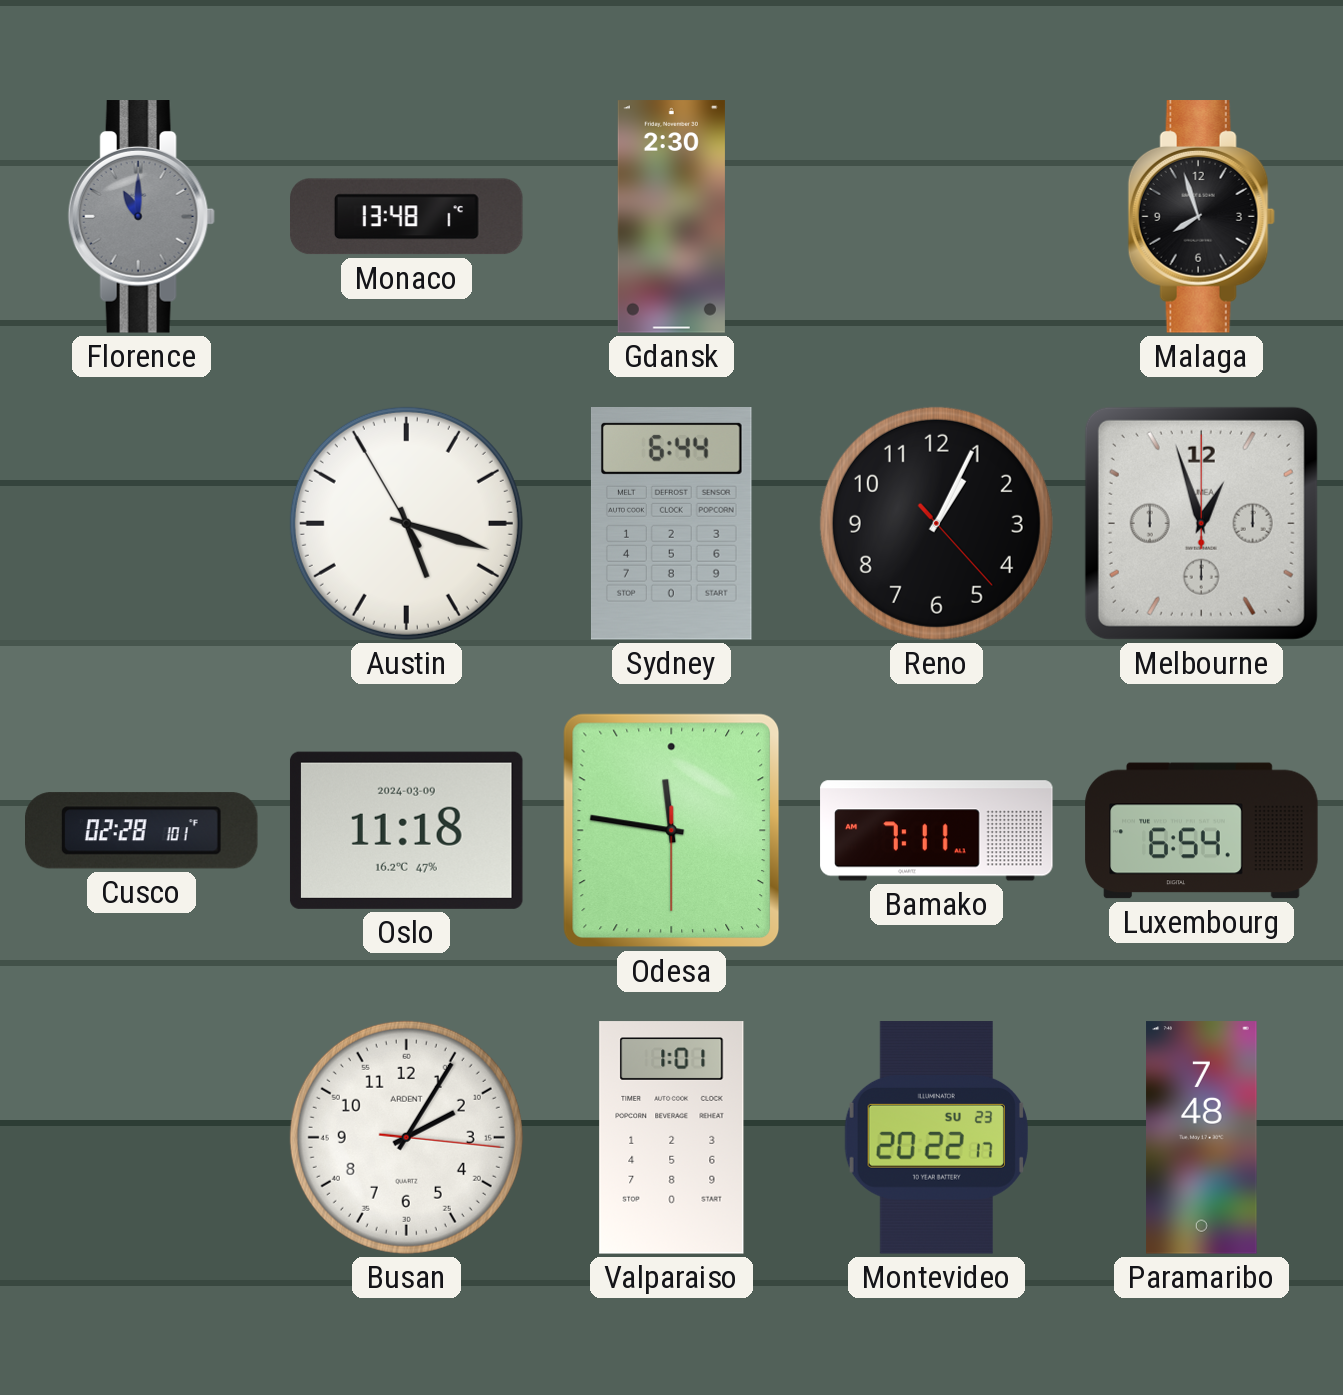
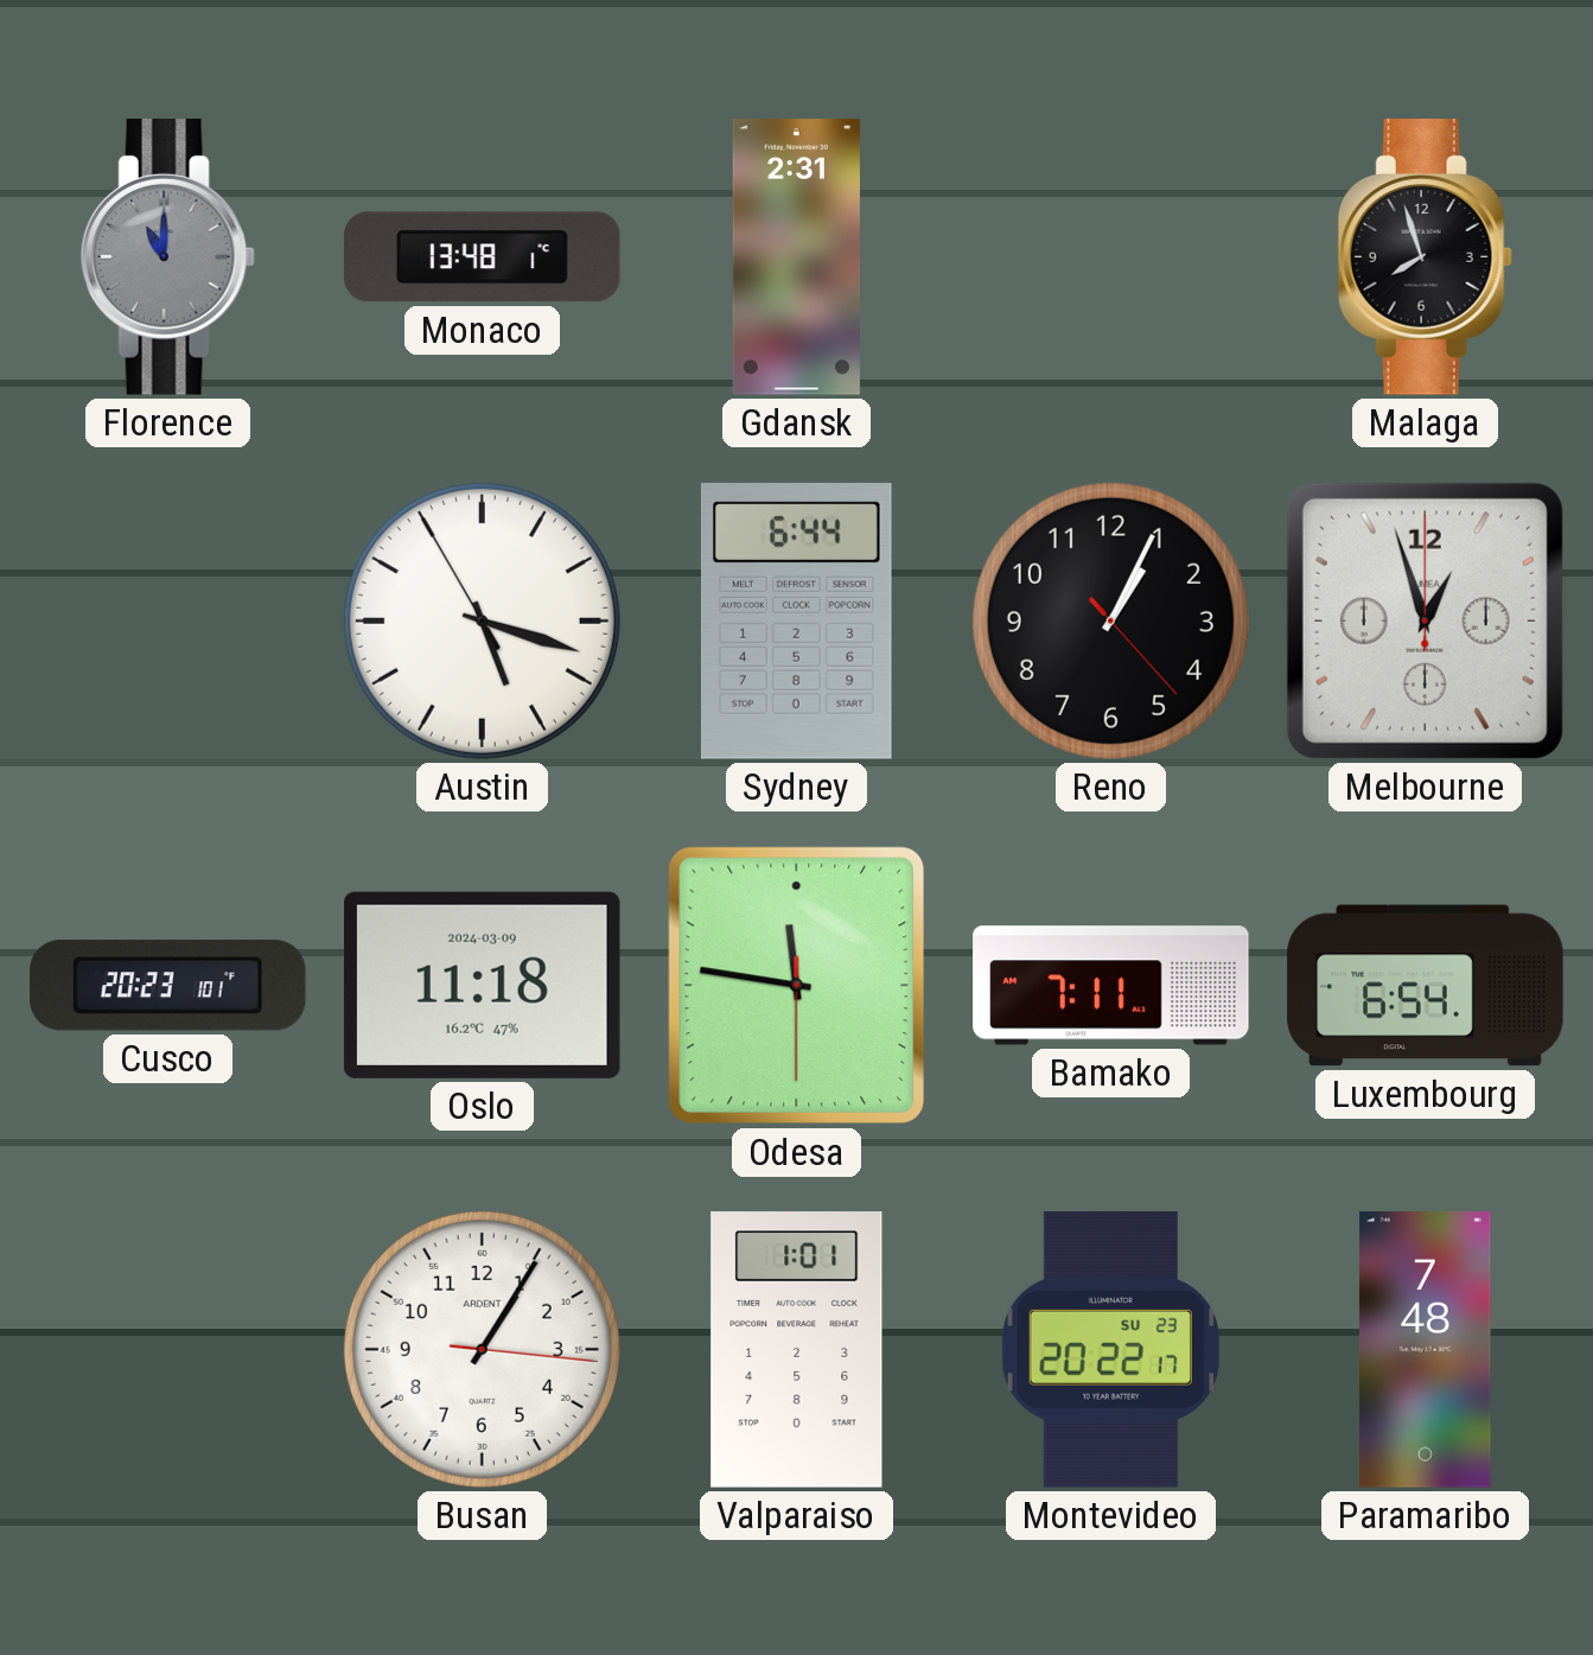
Gdansk: 2:30 -> 2:31 (796, 257)
Cusco: 02:28 -> 20:23 (168, 986)
Busan: 2:05 -> 1:05 (482, 1349)
